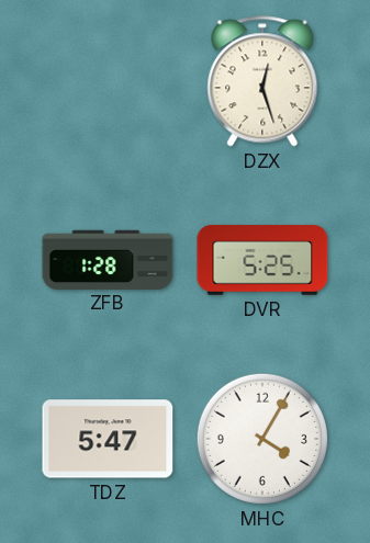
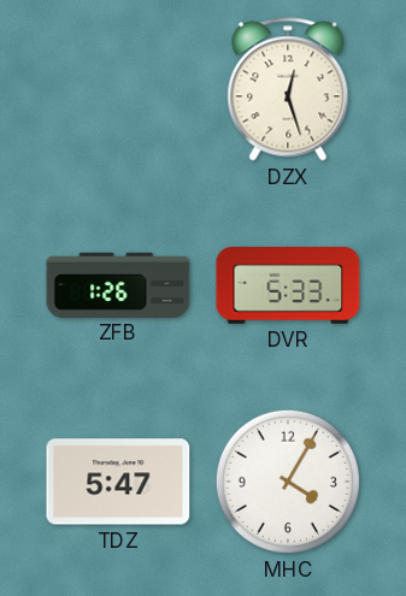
ZFB: 1:28 -> 1:26 (118, 284)
DVR: 5:25 -> 5:33 (288, 285)
